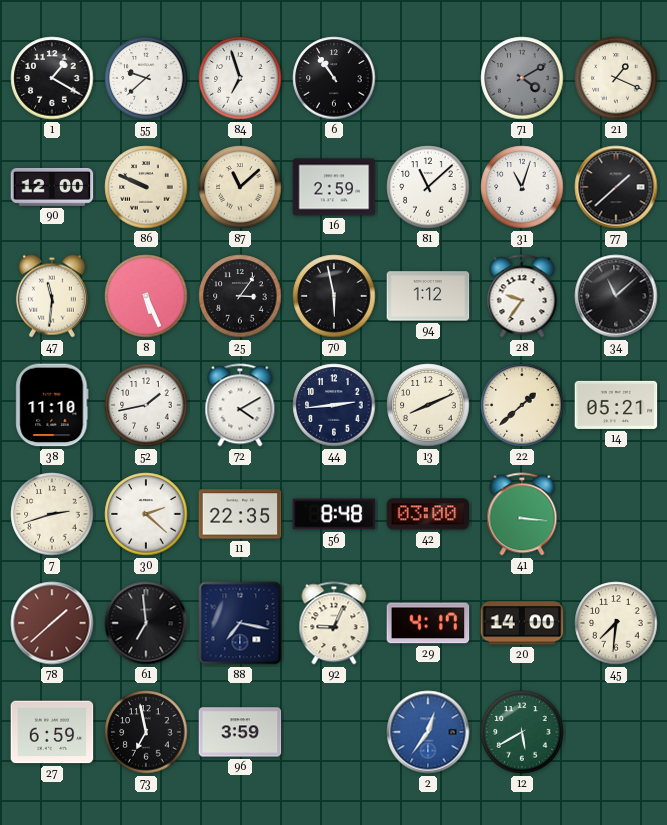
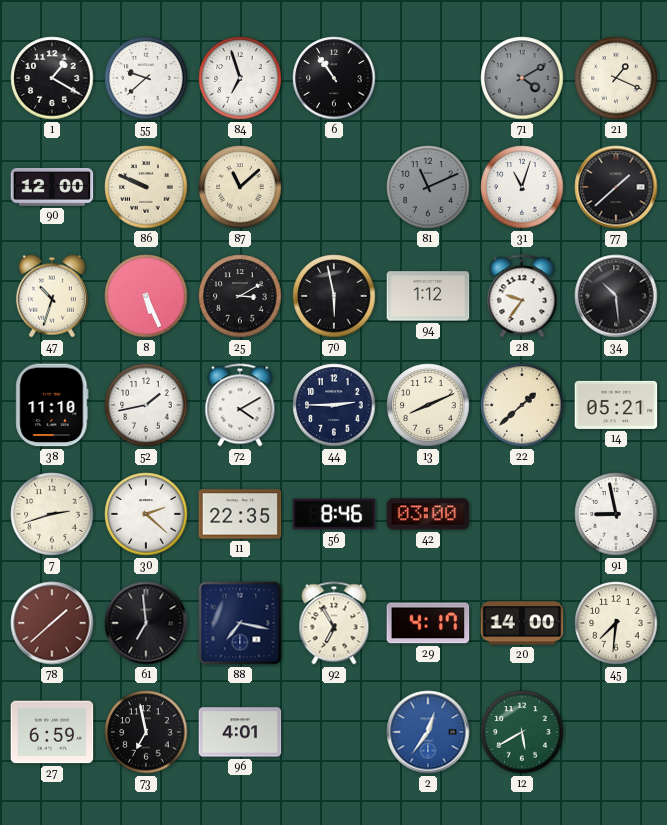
16: 2:59 -> none (334, 187)
81: 11:08 -> 11:11 (428, 187)
81 dial: white -> grey (428, 187)
47: 11:31 -> 10:33 (52, 296)
25: 3:06 -> 3:10 (240, 296)
34: 11:08 -> 10:29 (616, 296)
44: 2:44 -> 2:45 (334, 405)
56: 8:48 -> 8:46 (334, 514)
41: 3:16 -> none (522, 514)
91: none -> 8:58 (616, 514)
92: 9:04 -> 6:55 (334, 623)
96: 3:59 -> 4:01 (240, 732)
